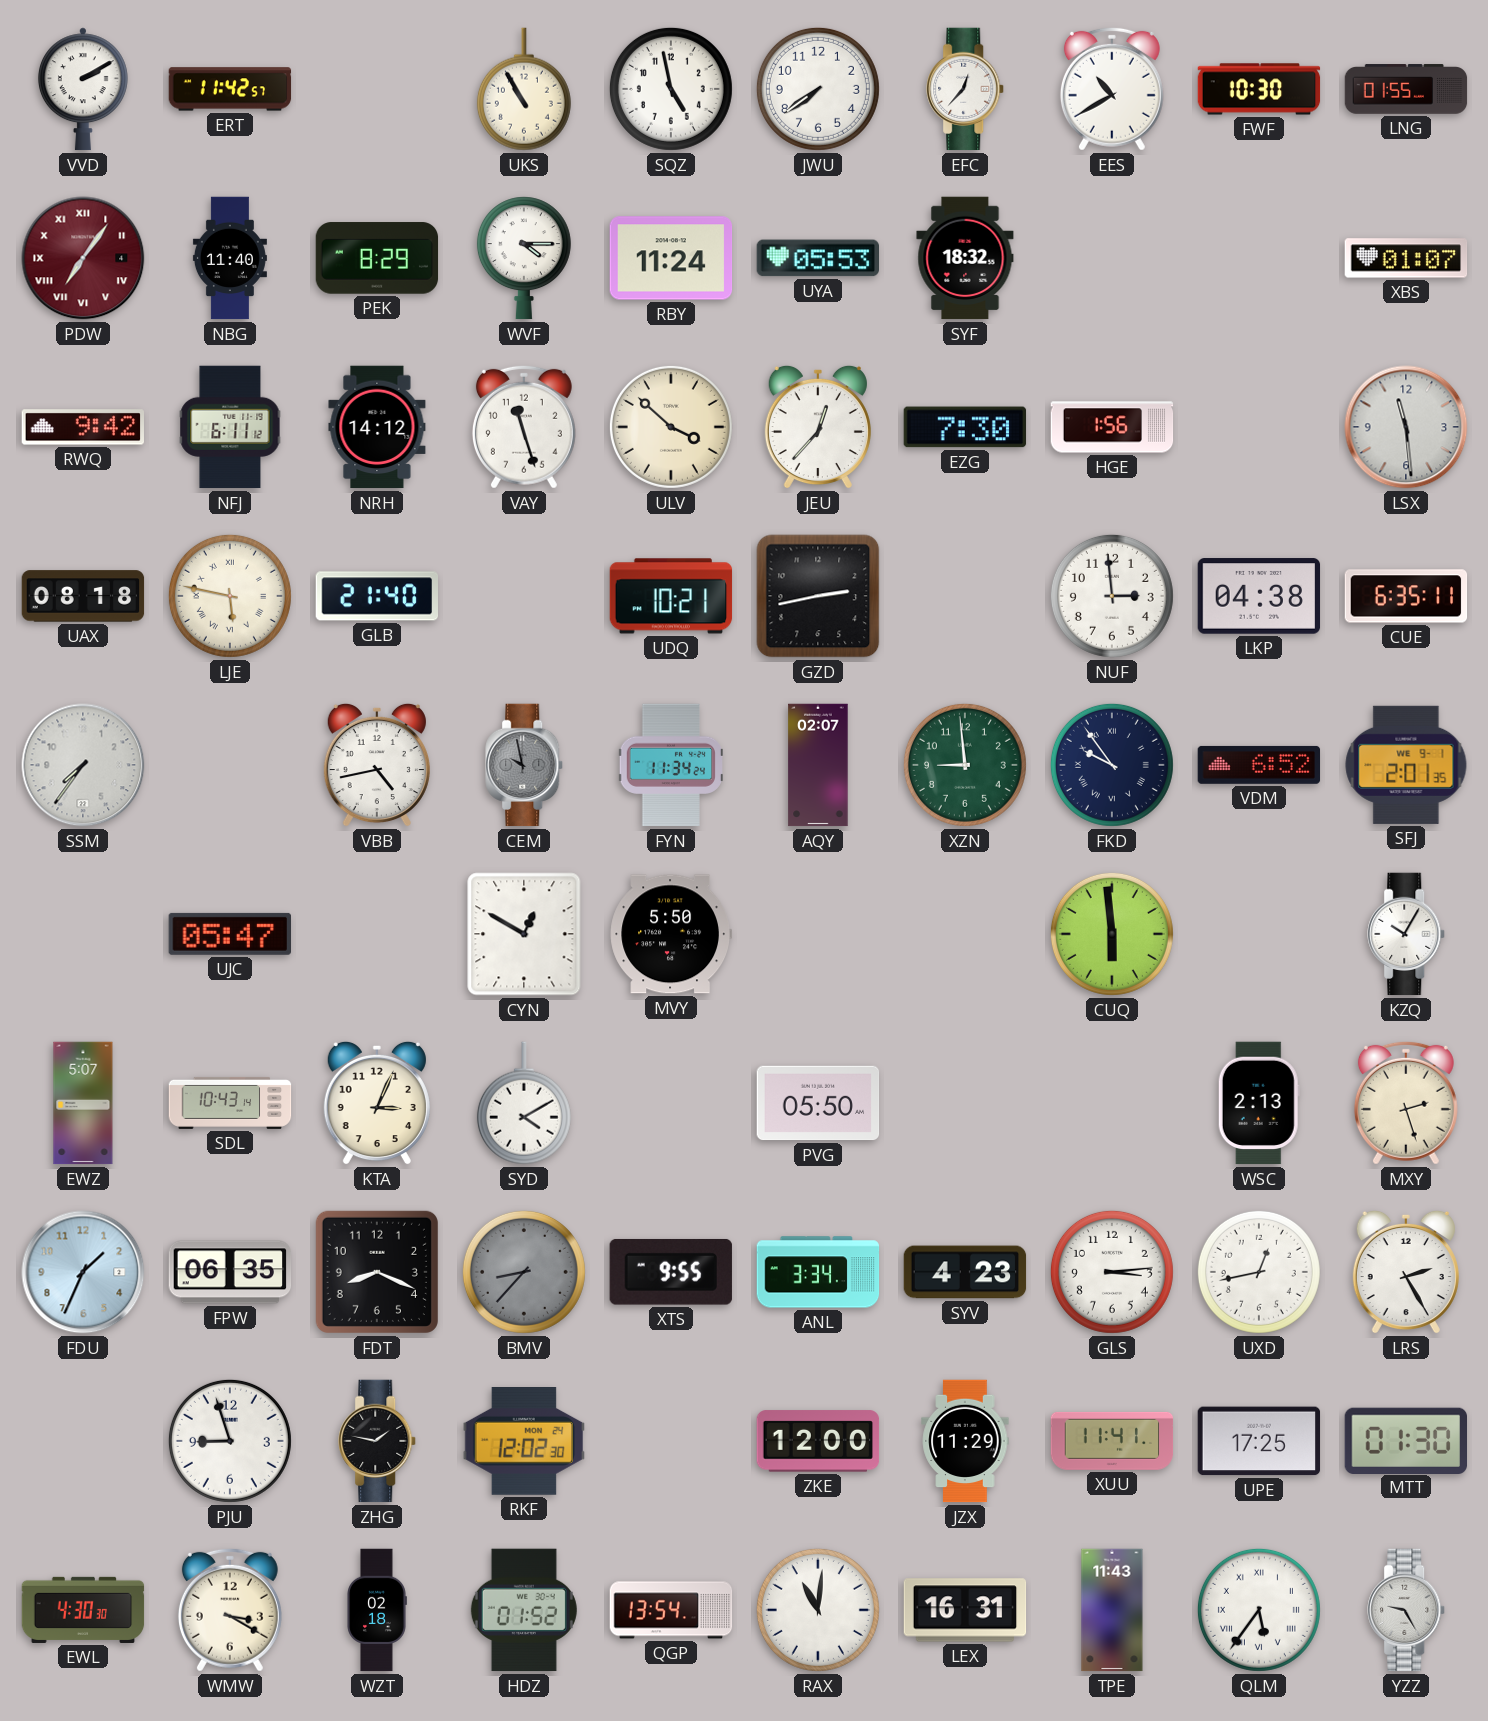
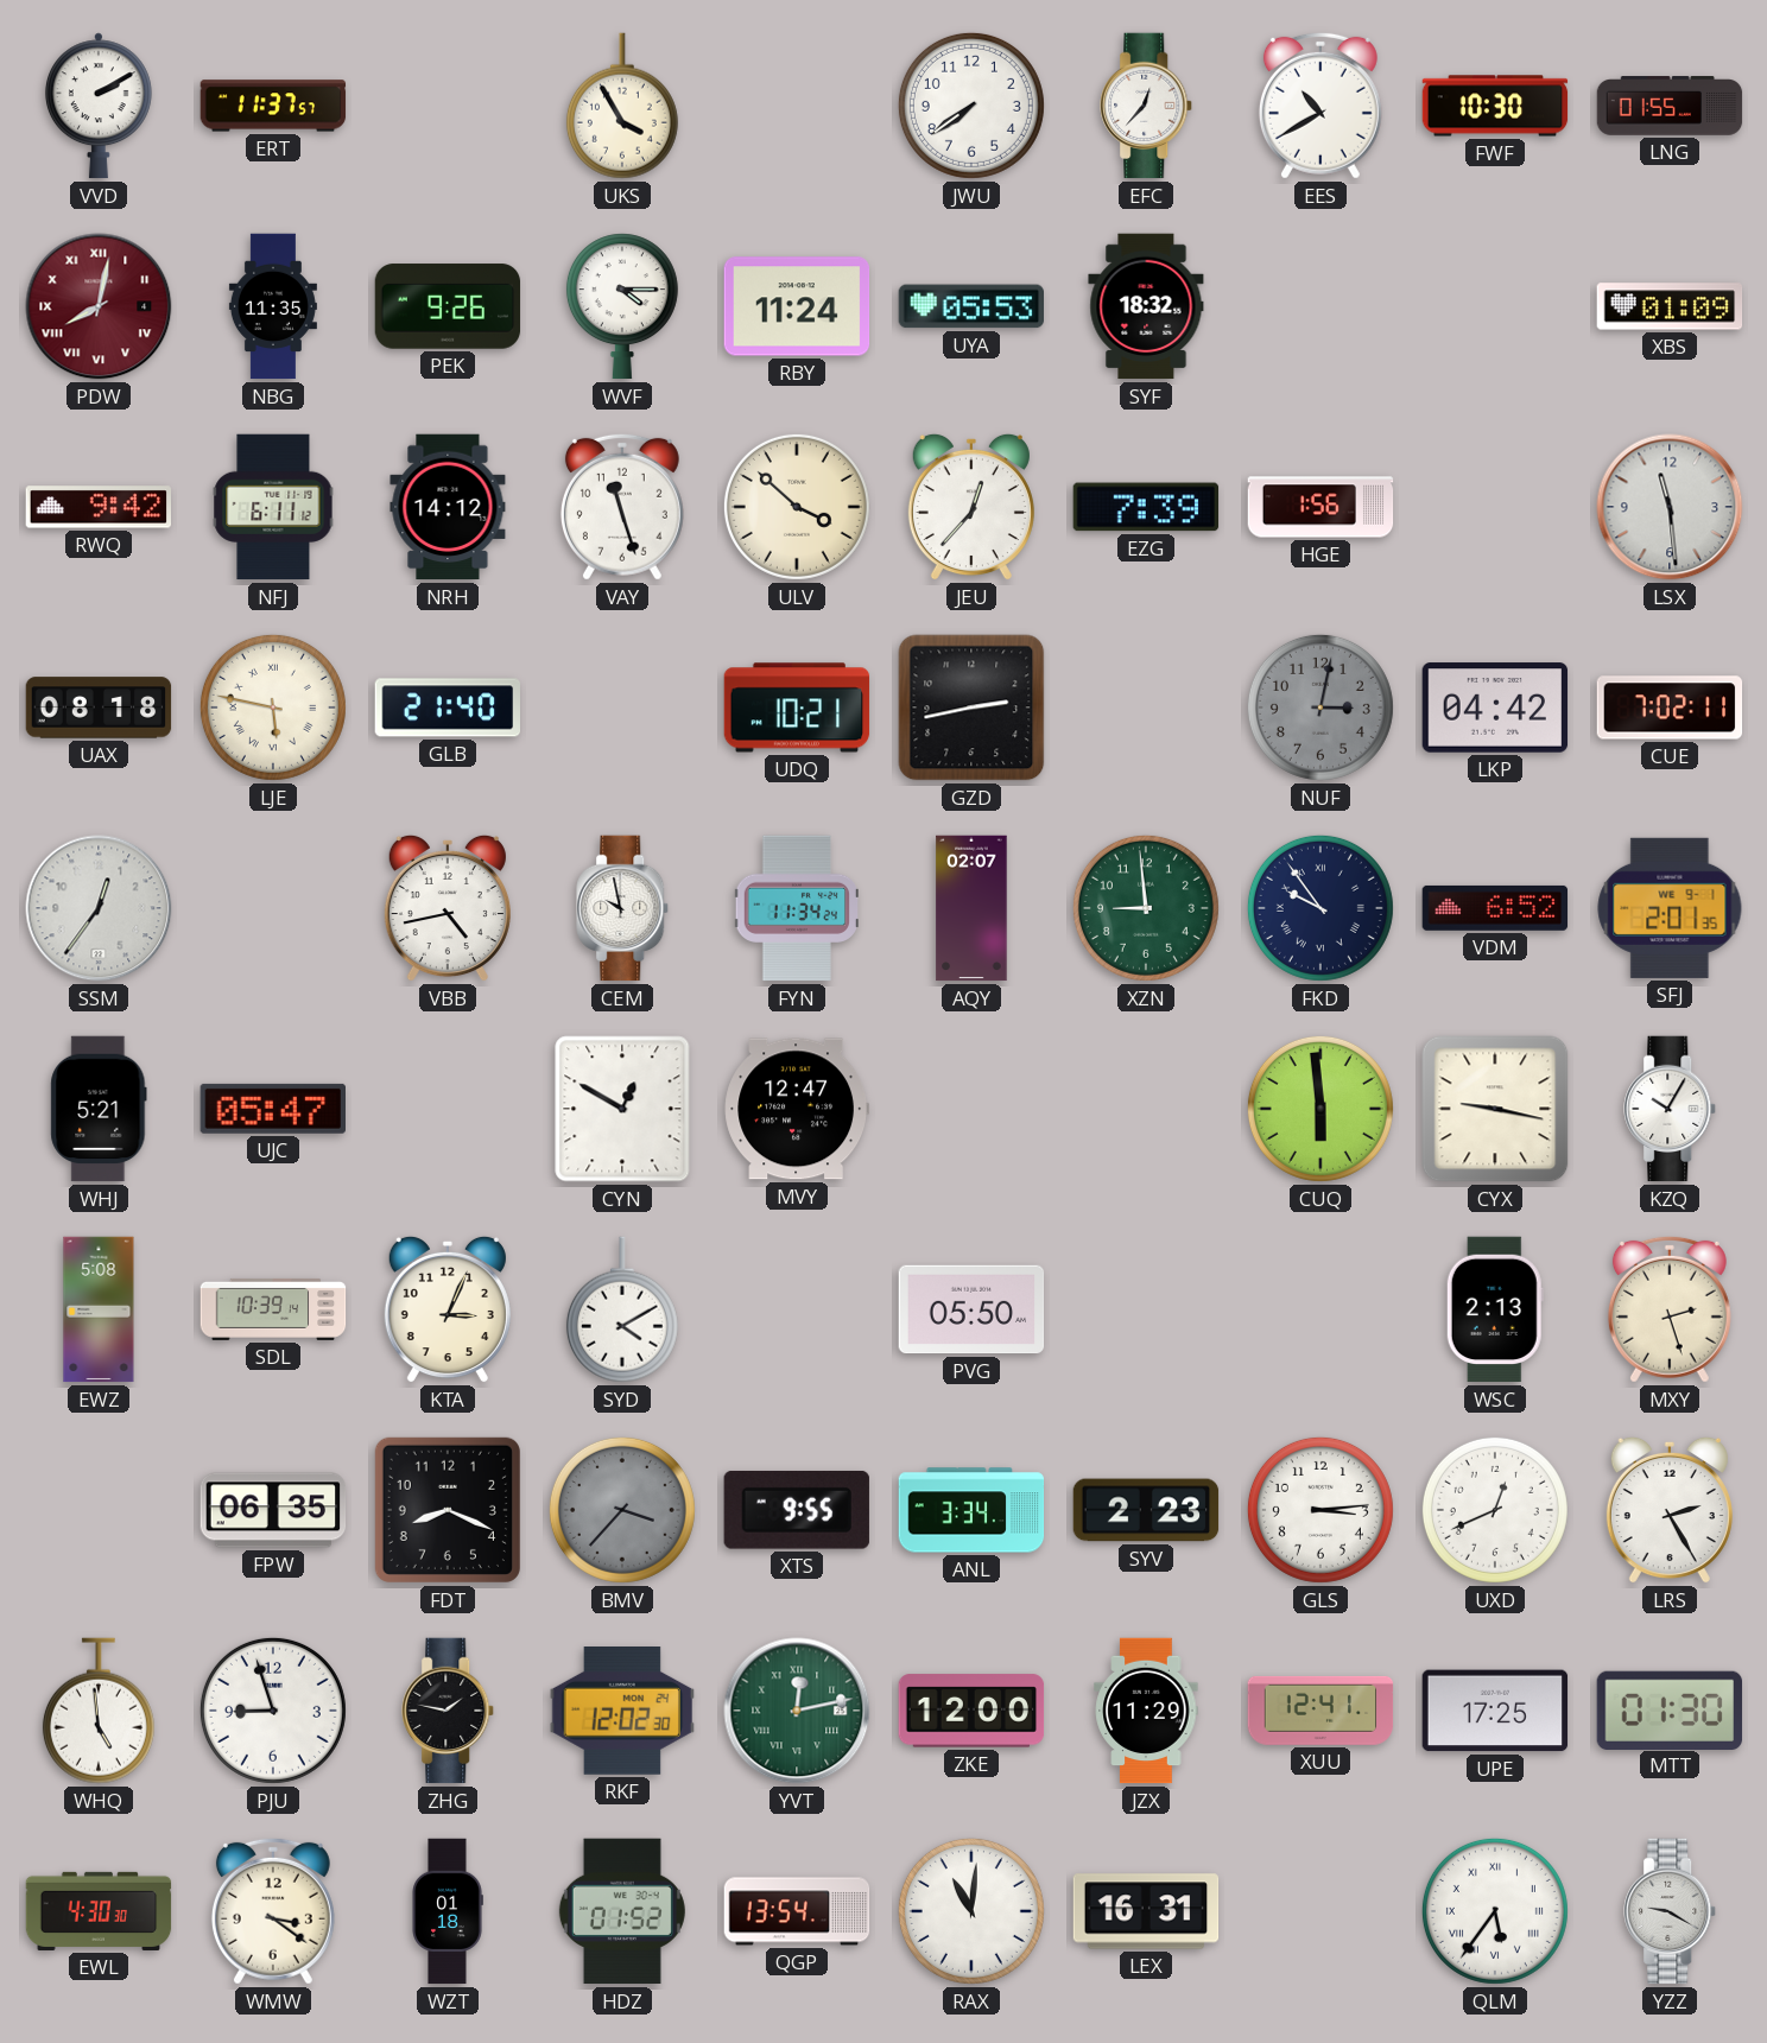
ERT: 11:42 -> 11:37 (273, 106)
UKS: 10:55 -> 3:55 (622, 106)
SQZ: 4:58 -> none (671, 89)
PDW: 7:06 -> 8:02 (99, 306)
NBG: 11:40 -> 11:35 (273, 306)
PEK: 8:29 -> 9:26 (448, 306)
XBS: 01:07 -> 01:09 (1670, 306)
EZG: 7:30 -> 7:39 (1146, 507)
NUF: 2:59 -> 3:02 (1320, 708)
NUF dial: white -> grey (1320, 708)
LKP: 04:38 -> 04:42 (1495, 708)
CUE: 6:35 -> 7:02 (1670, 708)
SSM: 7:36 -> 12:36 (99, 908)
CEM dial: grey -> white (623, 908)
WHJ: none -> 5:21 (99, 1109)
MVY: 5:50 -> 12:47 (796, 1109)
CYX: none -> 9:17 (1495, 1109)
EWZ: 5:07 -> 5:08 (99, 1309)
SDL: 10:43 -> 10:39 (273, 1309)
FDU: 1:34 -> none (83, 1272)
BMV: 8:37 -> 3:37 (622, 1510)
SYV: 4:23 -> 2:23 (1146, 1510)
UXD: 12:43 -> 12:41 (1495, 1510)
WHQ: none -> 4:59 (99, 1711)
YVT: none -> 12:13 (797, 1711)
XUU: 11:41 -> 12:41 (1320, 1711)
WMW: 3:20 -> 3:21 (273, 1911)
WZT: 02:18 -> 01:18 (448, 1911)
TPE: 11:43 -> none (1112, 1610)
YZZ: 9:25 -> 9:20 (1671, 1911)
